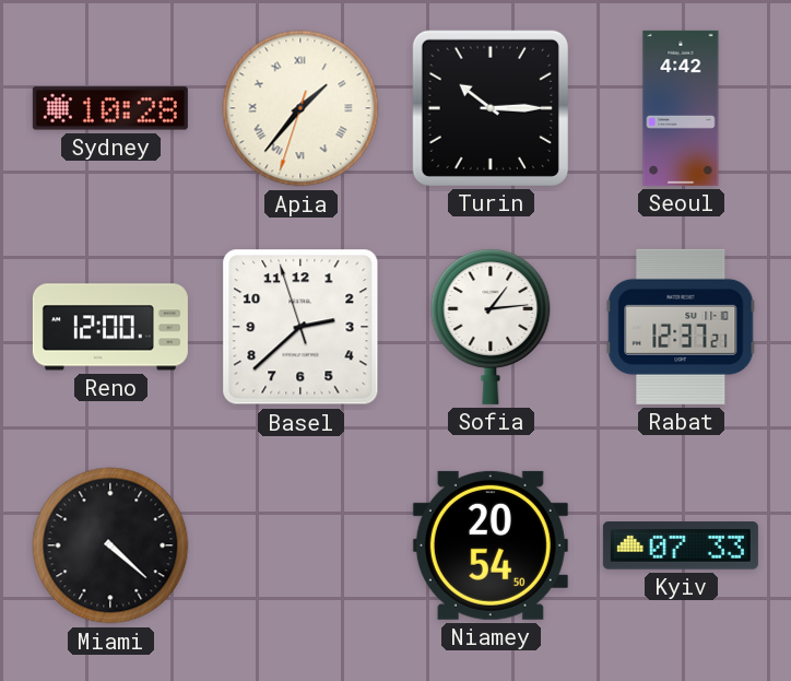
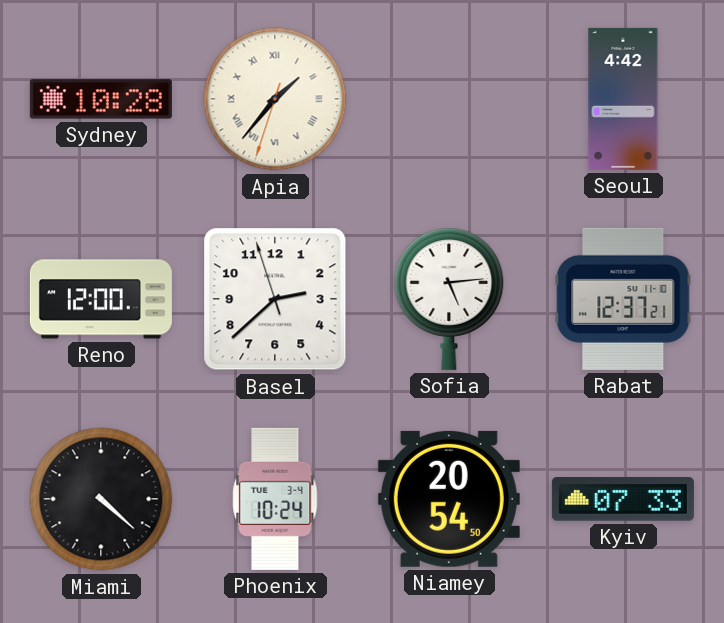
Turin: 10:15 -> none (491, 108)
Sofia: 1:14 -> 5:14 (449, 299)
Phoenix: none -> 10:24 (275, 499)
